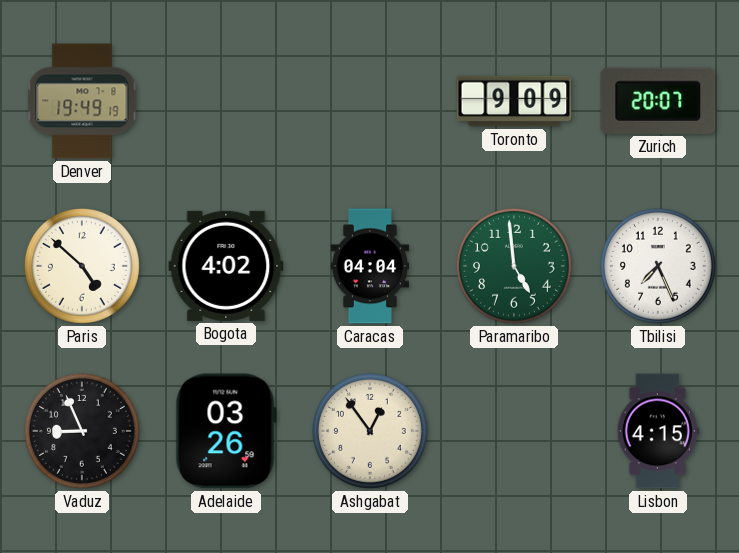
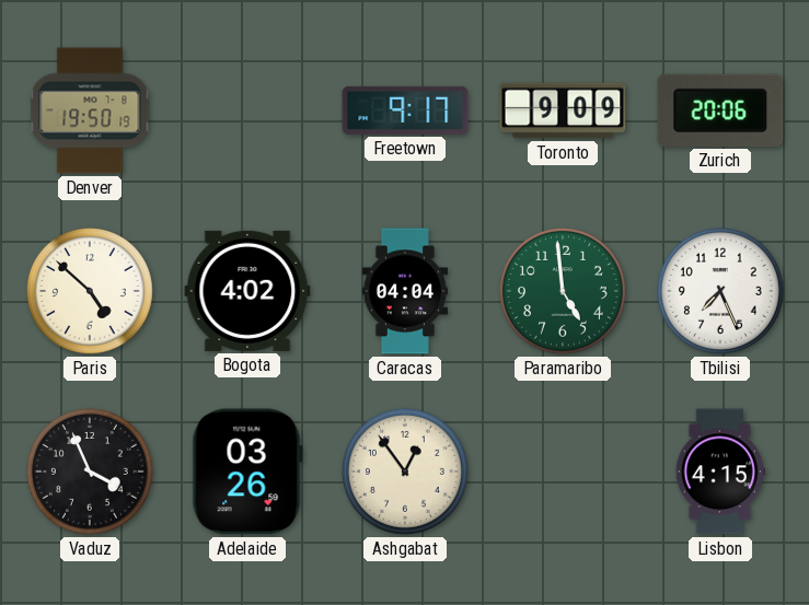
Denver: 19:49 -> 19:50 (90, 110)
Freetown: none -> 9:17 (405, 110)
Zurich: 20:07 -> 20:06 (720, 110)
Vaduz: 8:56 -> 3:56 (90, 472)
